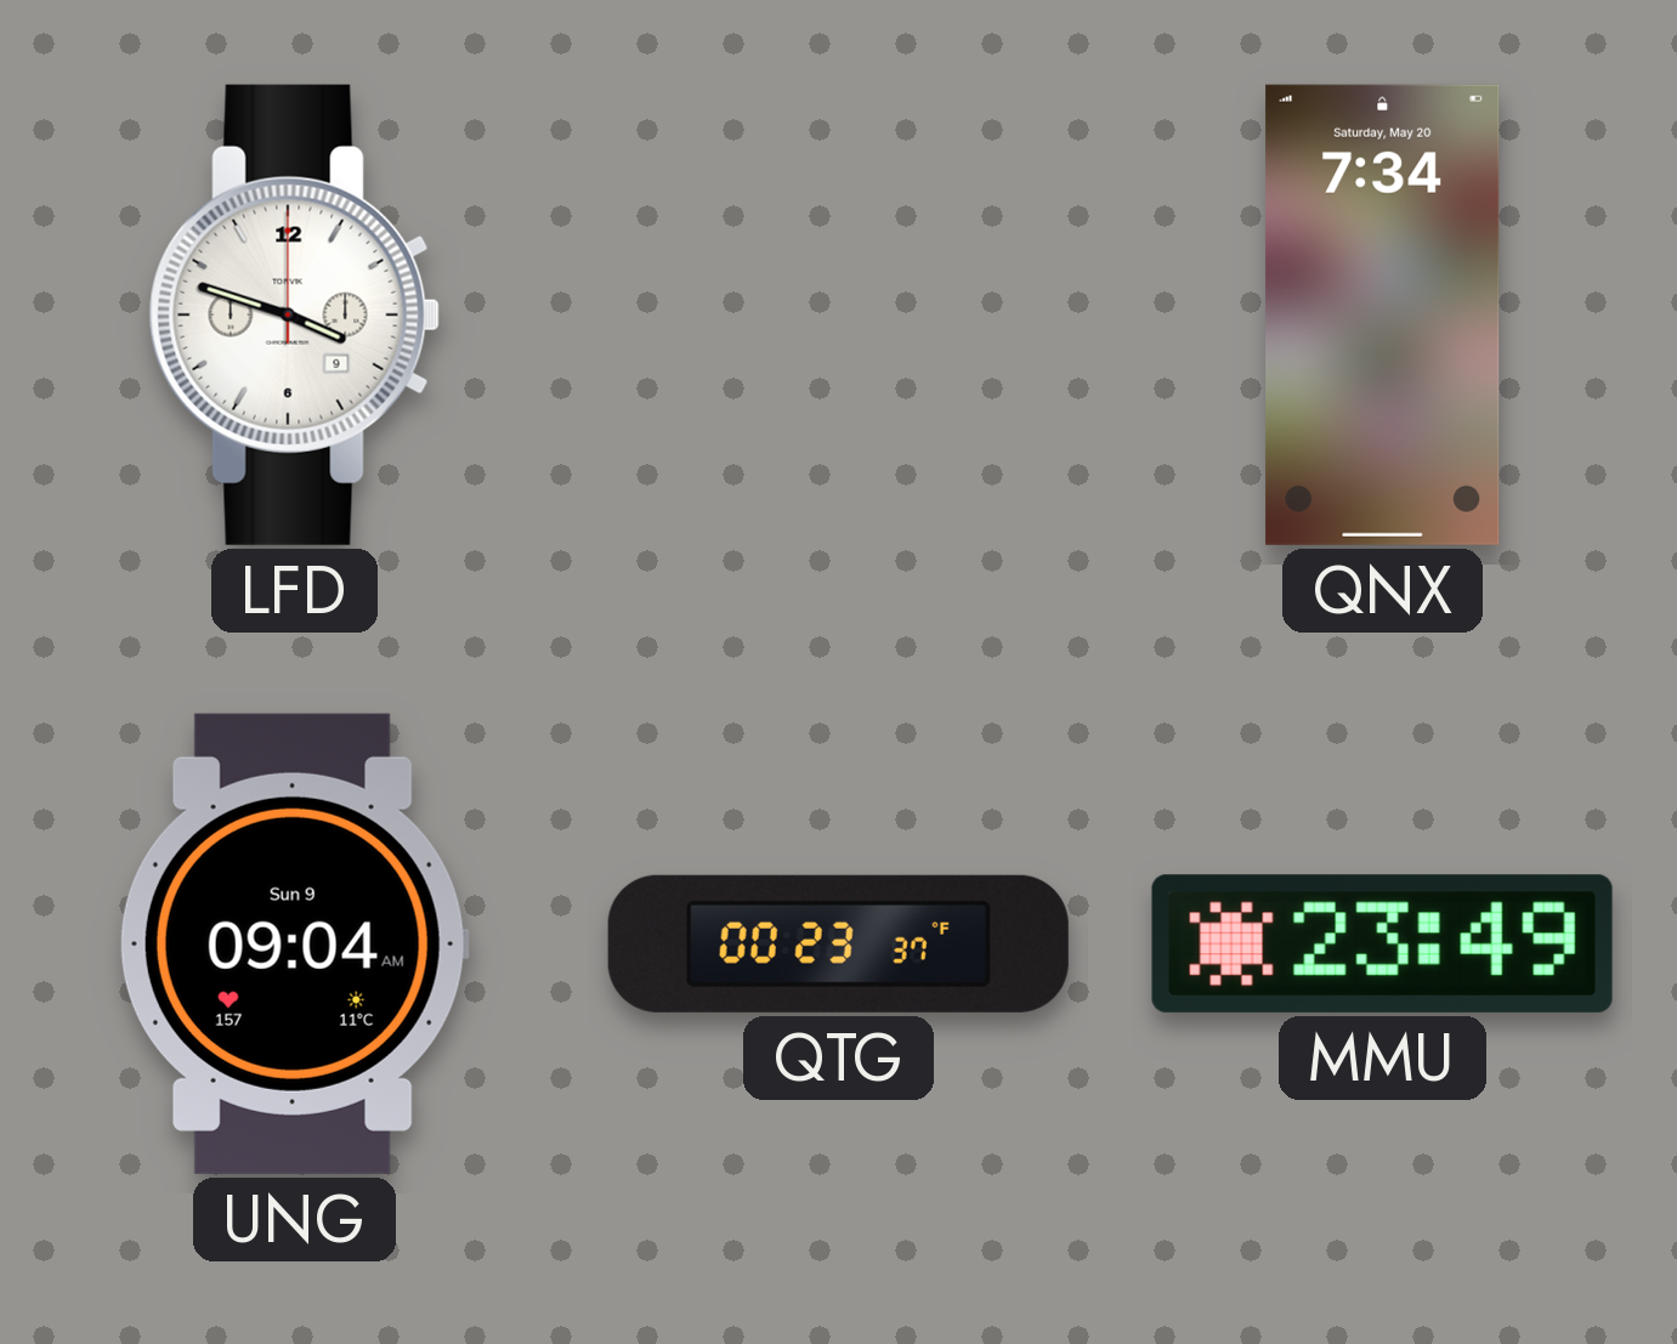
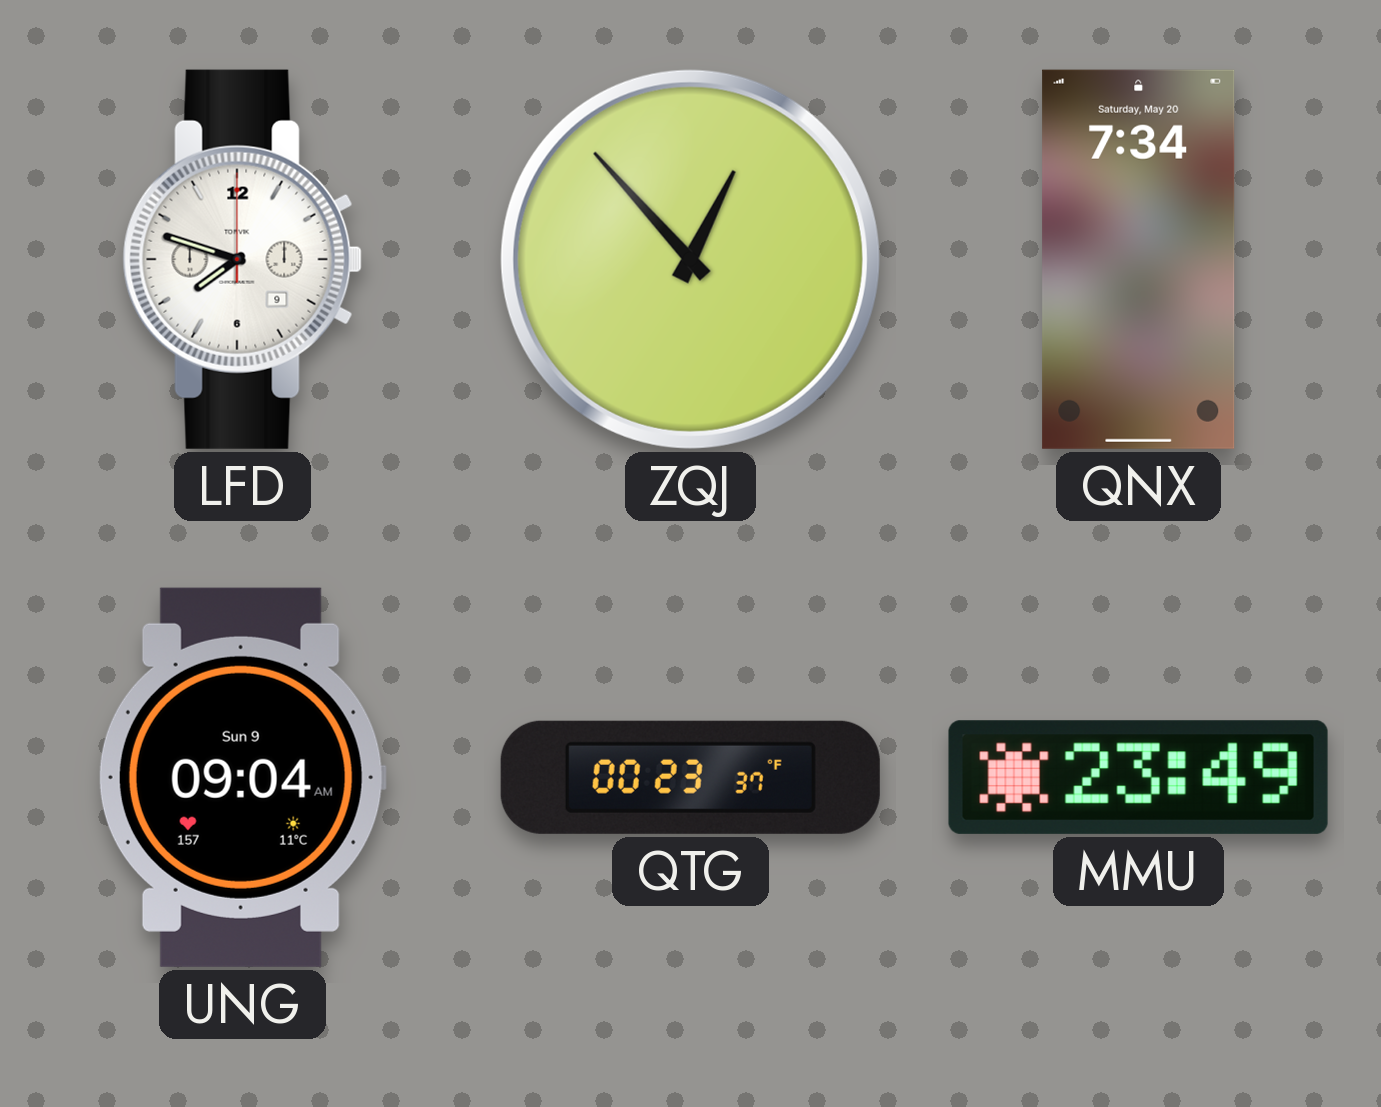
LFD: 3:48 -> 7:48 (242, 259)
ZQJ: none -> 12:53 (690, 259)
